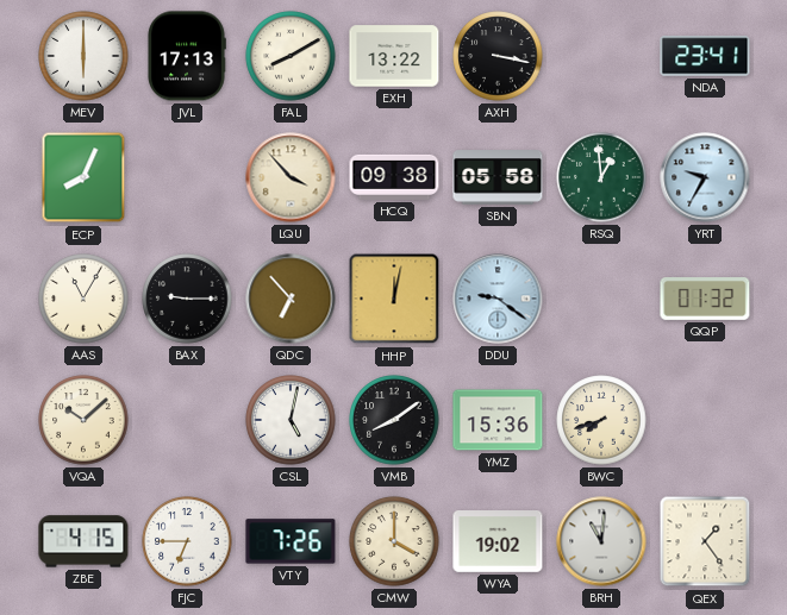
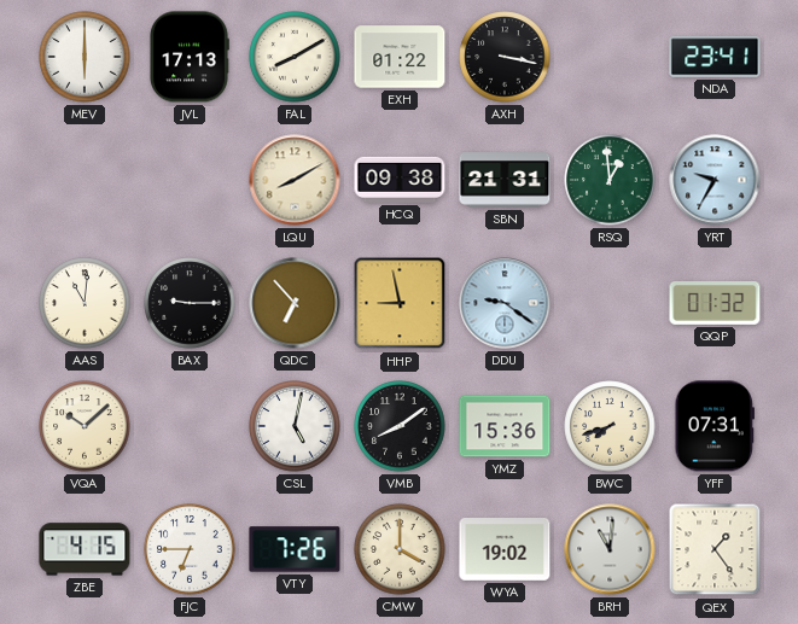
EXH: 13:22 -> 01:22 (400, 57)
ECP: 8:04 -> none (83, 177)
LQU: 3:53 -> 8:10 (295, 180)
SBN: 05:58 -> 21:31 (505, 180)
AAS: 11:05 -> 11:01 (85, 303)
HHP: 12:02 -> 8:58 (400, 303)
YFF: none -> 07:31 (713, 426)
